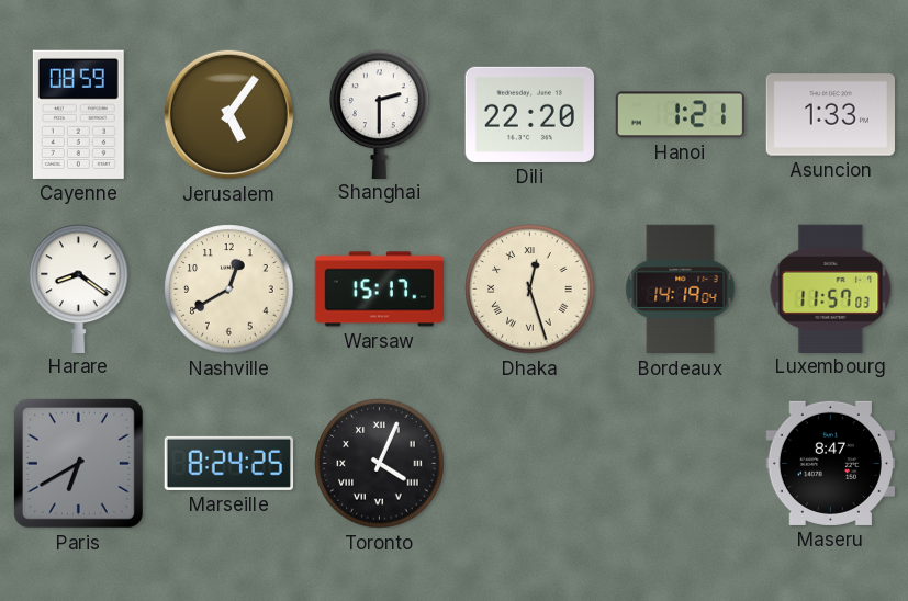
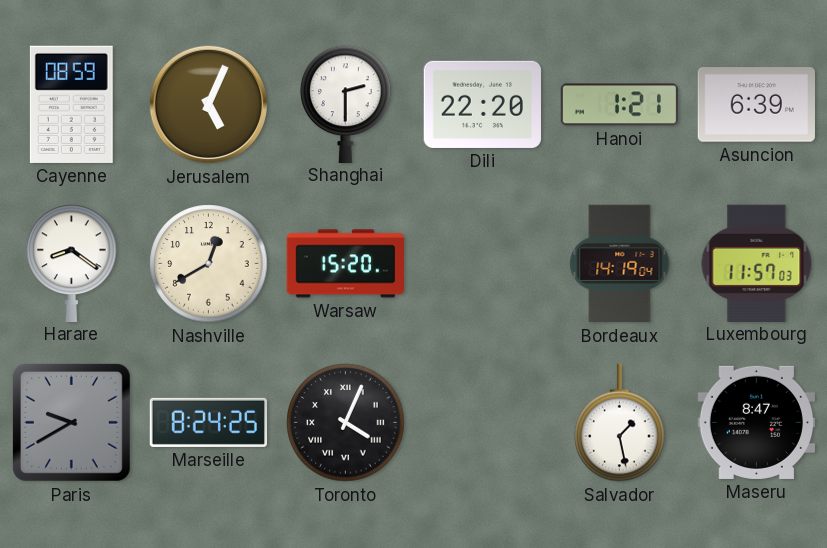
Jerusalem: 5:06 -> 5:04 (208, 104)
Asuncion: 1:33 -> 6:39 (756, 105)
Warsaw: 15:17 -> 15:20 (345, 264)
Dhaka: 12:27 -> none (530, 290)
Paris: 6:40 -> 9:40 (71, 422)
Salvador: none -> 1:28 (620, 423)
